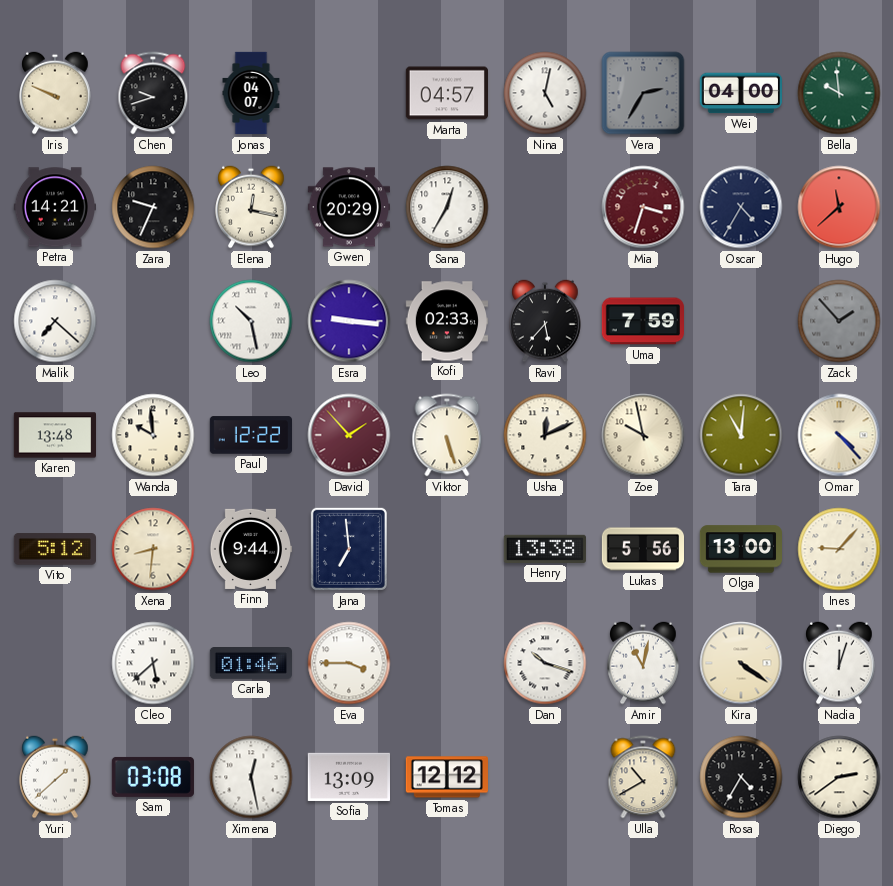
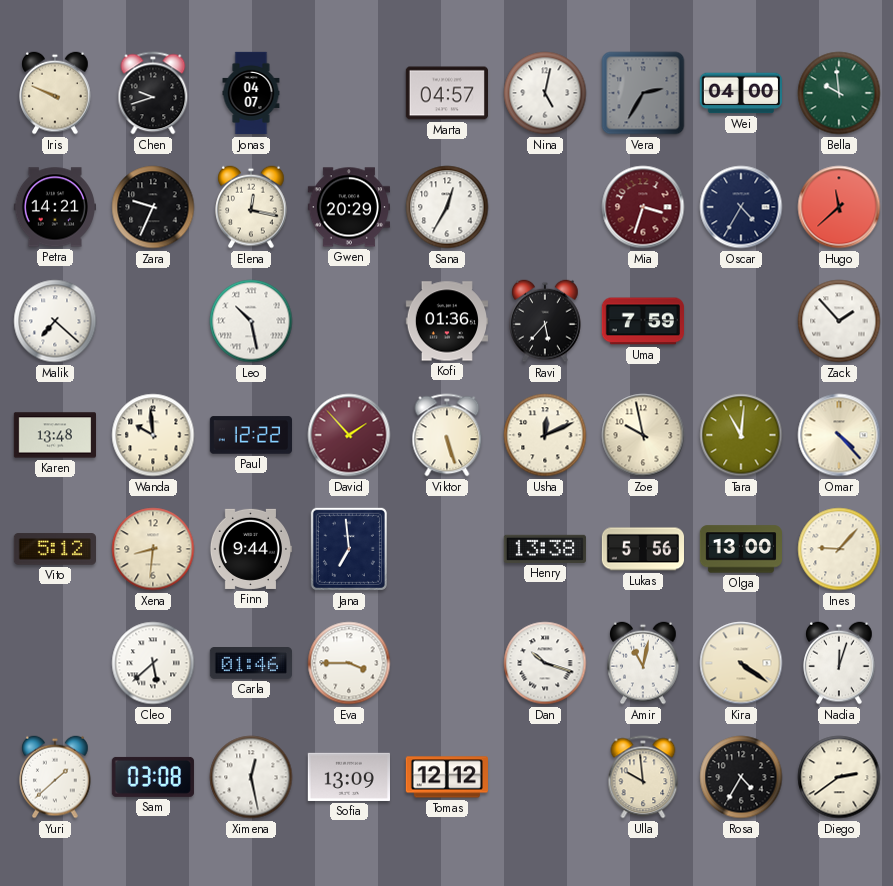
Esra: 9:16 -> none (349, 321)
Kofi: 02:33 -> 01:36 (446, 321)
Zack dial: grey -> white (839, 321)
Ulla: 10:40 -> 9:59 (643, 777)
